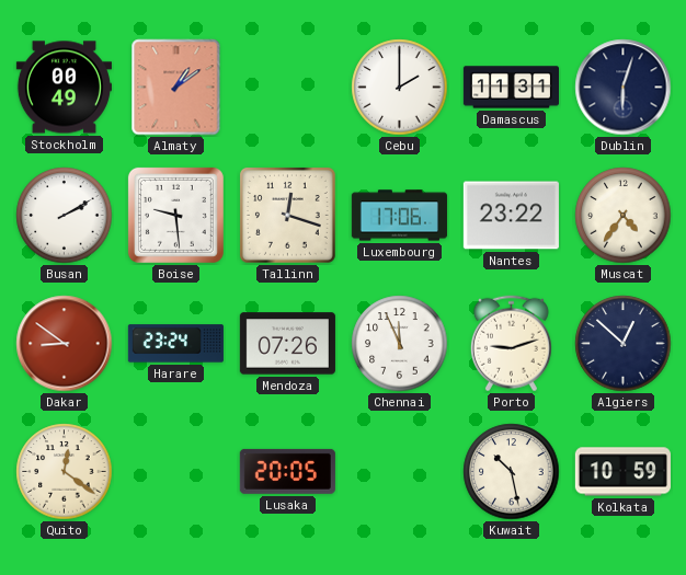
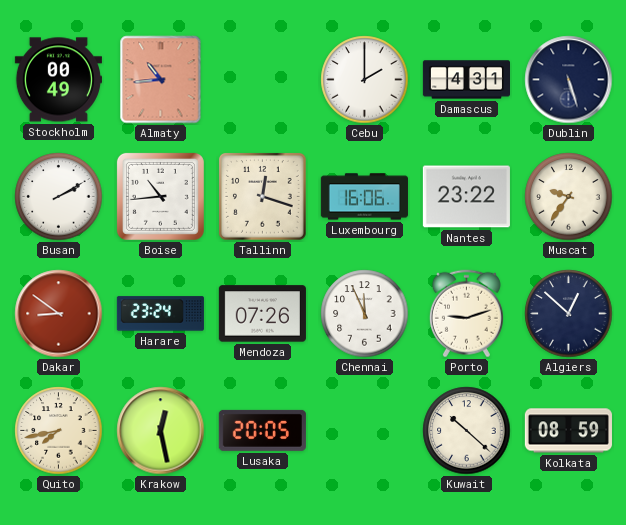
Almaty: 1:09 -> 10:44 (161, 80)
Damascus: 11:31 -> 4:31 (466, 80)
Dublin: 6:03 -> 5:27 (569, 80)
Boise: 9:29 -> 10:44 (160, 196)
Luxembourg: 17:06 -> 16:06 (364, 197)
Muscat: 4:36 -> 9:36 (569, 197)
Quito: 12:21 -> 7:43 (59, 431)
Krakow: none -> 12:28 (161, 431)
Kuwait: 10:28 -> 10:22 (467, 431)
Kolkata: 10:59 -> 08:59 (568, 431)
